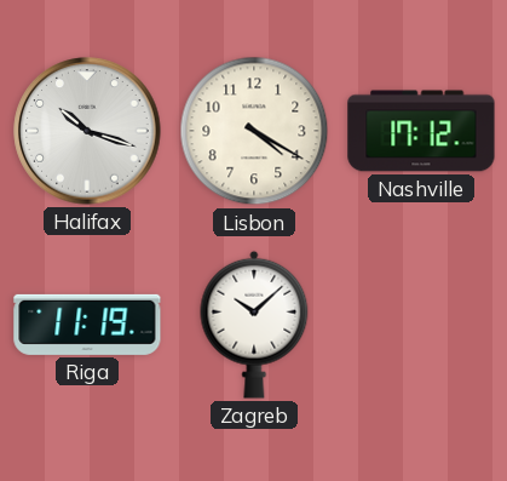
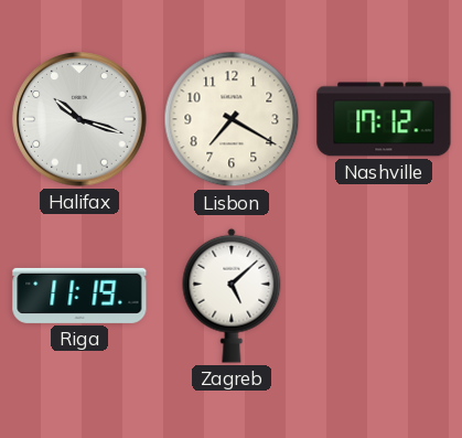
Lisbon: 4:20 -> 7:20 (232, 119)
Zagreb: 10:08 -> 5:08 (232, 296)
